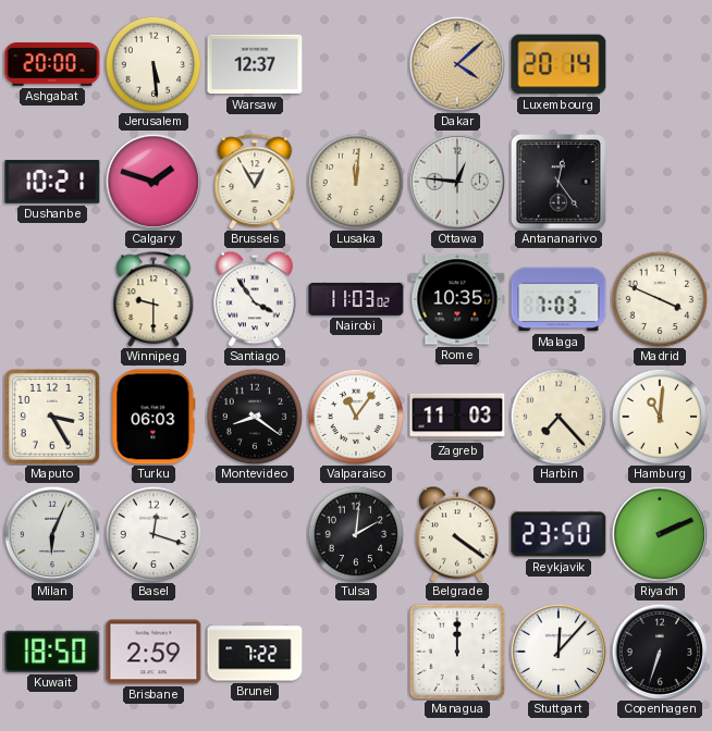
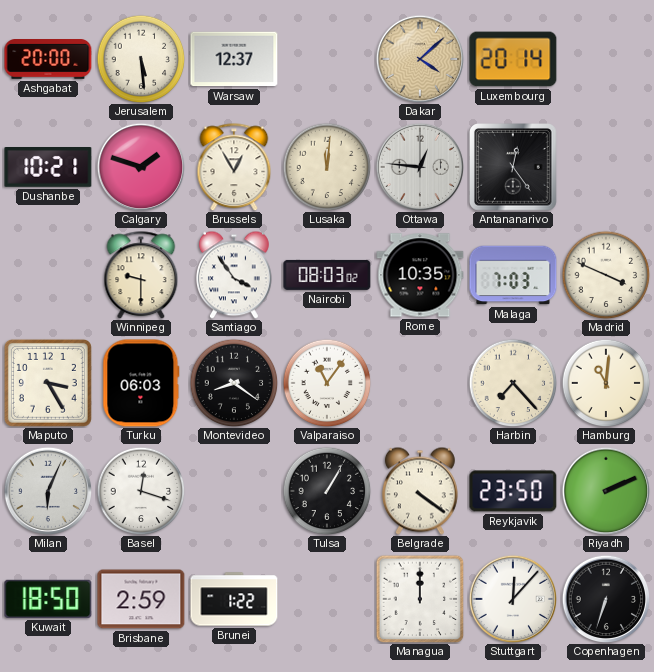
Nairobi: 11:03 -> 08:03 (327, 275)
Zagreb: 11:03 -> none (457, 417)
Tulsa: 2:01 -> 1:05 (327, 491)
Brunei: 7:22 -> 1:22 (234, 599)
